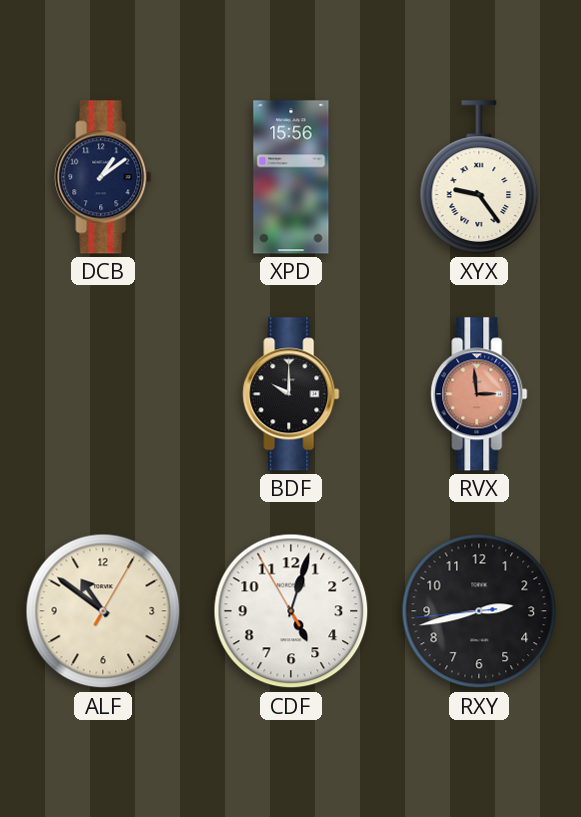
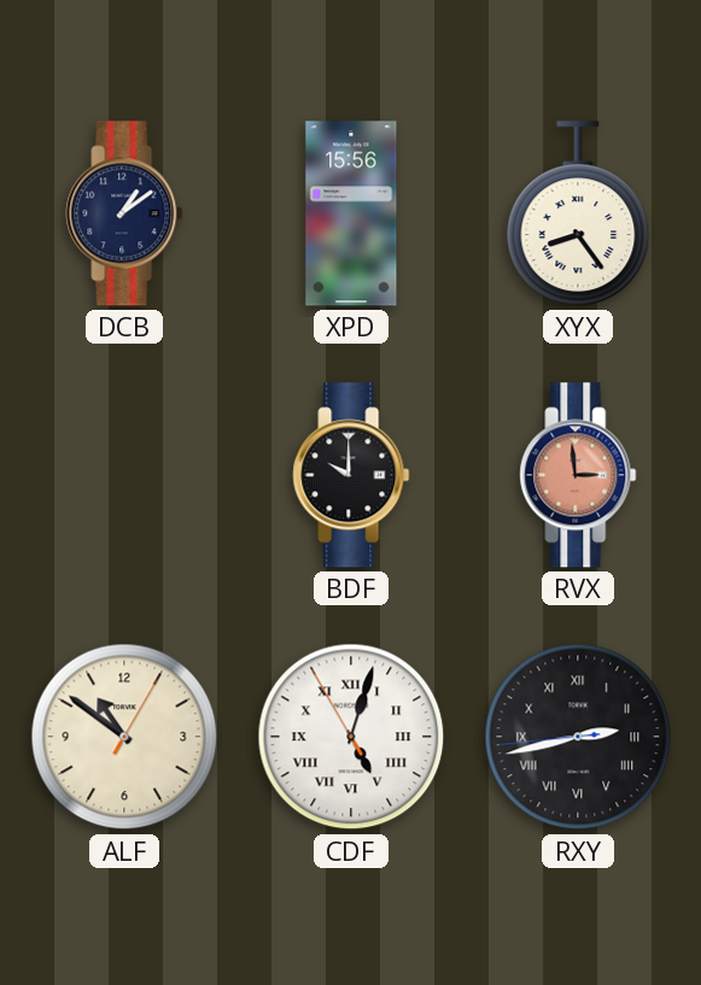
XYX: 9:24 -> 8:24 (578, 213)
CDF numerals: Arabic -> Roman (351, 737)
RXY numerals: Arabic -> Roman (578, 737)
